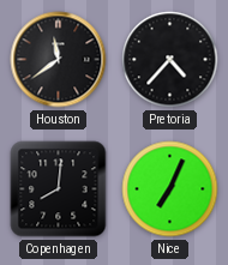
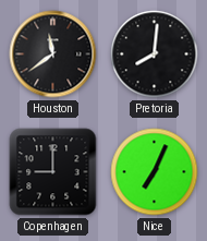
Pretoria: 4:37 -> 8:01 (155, 55)
Copenhagen: 8:01 -> 9:00 (53, 172)
